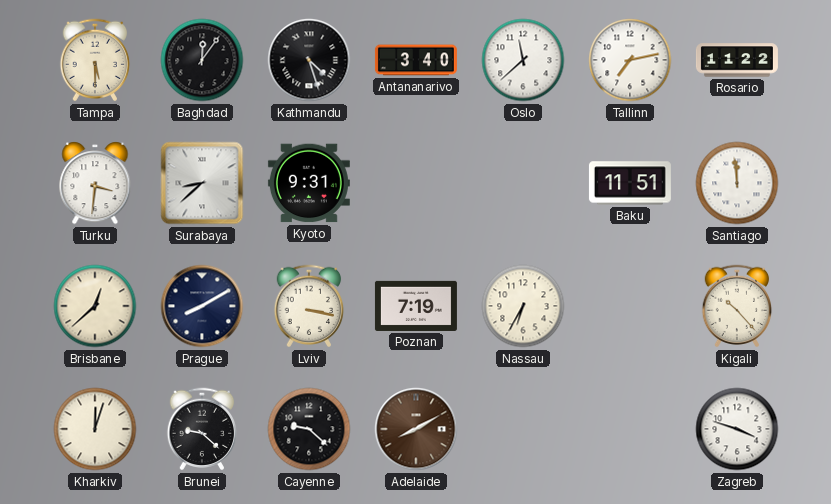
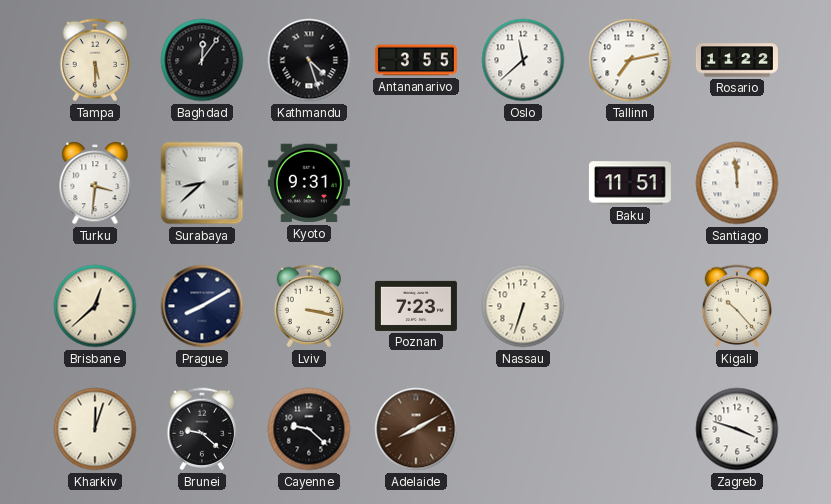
Antananarivo: 3:40 -> 3:55 (416, 60)
Poznan: 7:19 -> 7:23 (416, 306)
Nassau: 6:35 -> 6:33 (523, 306)
